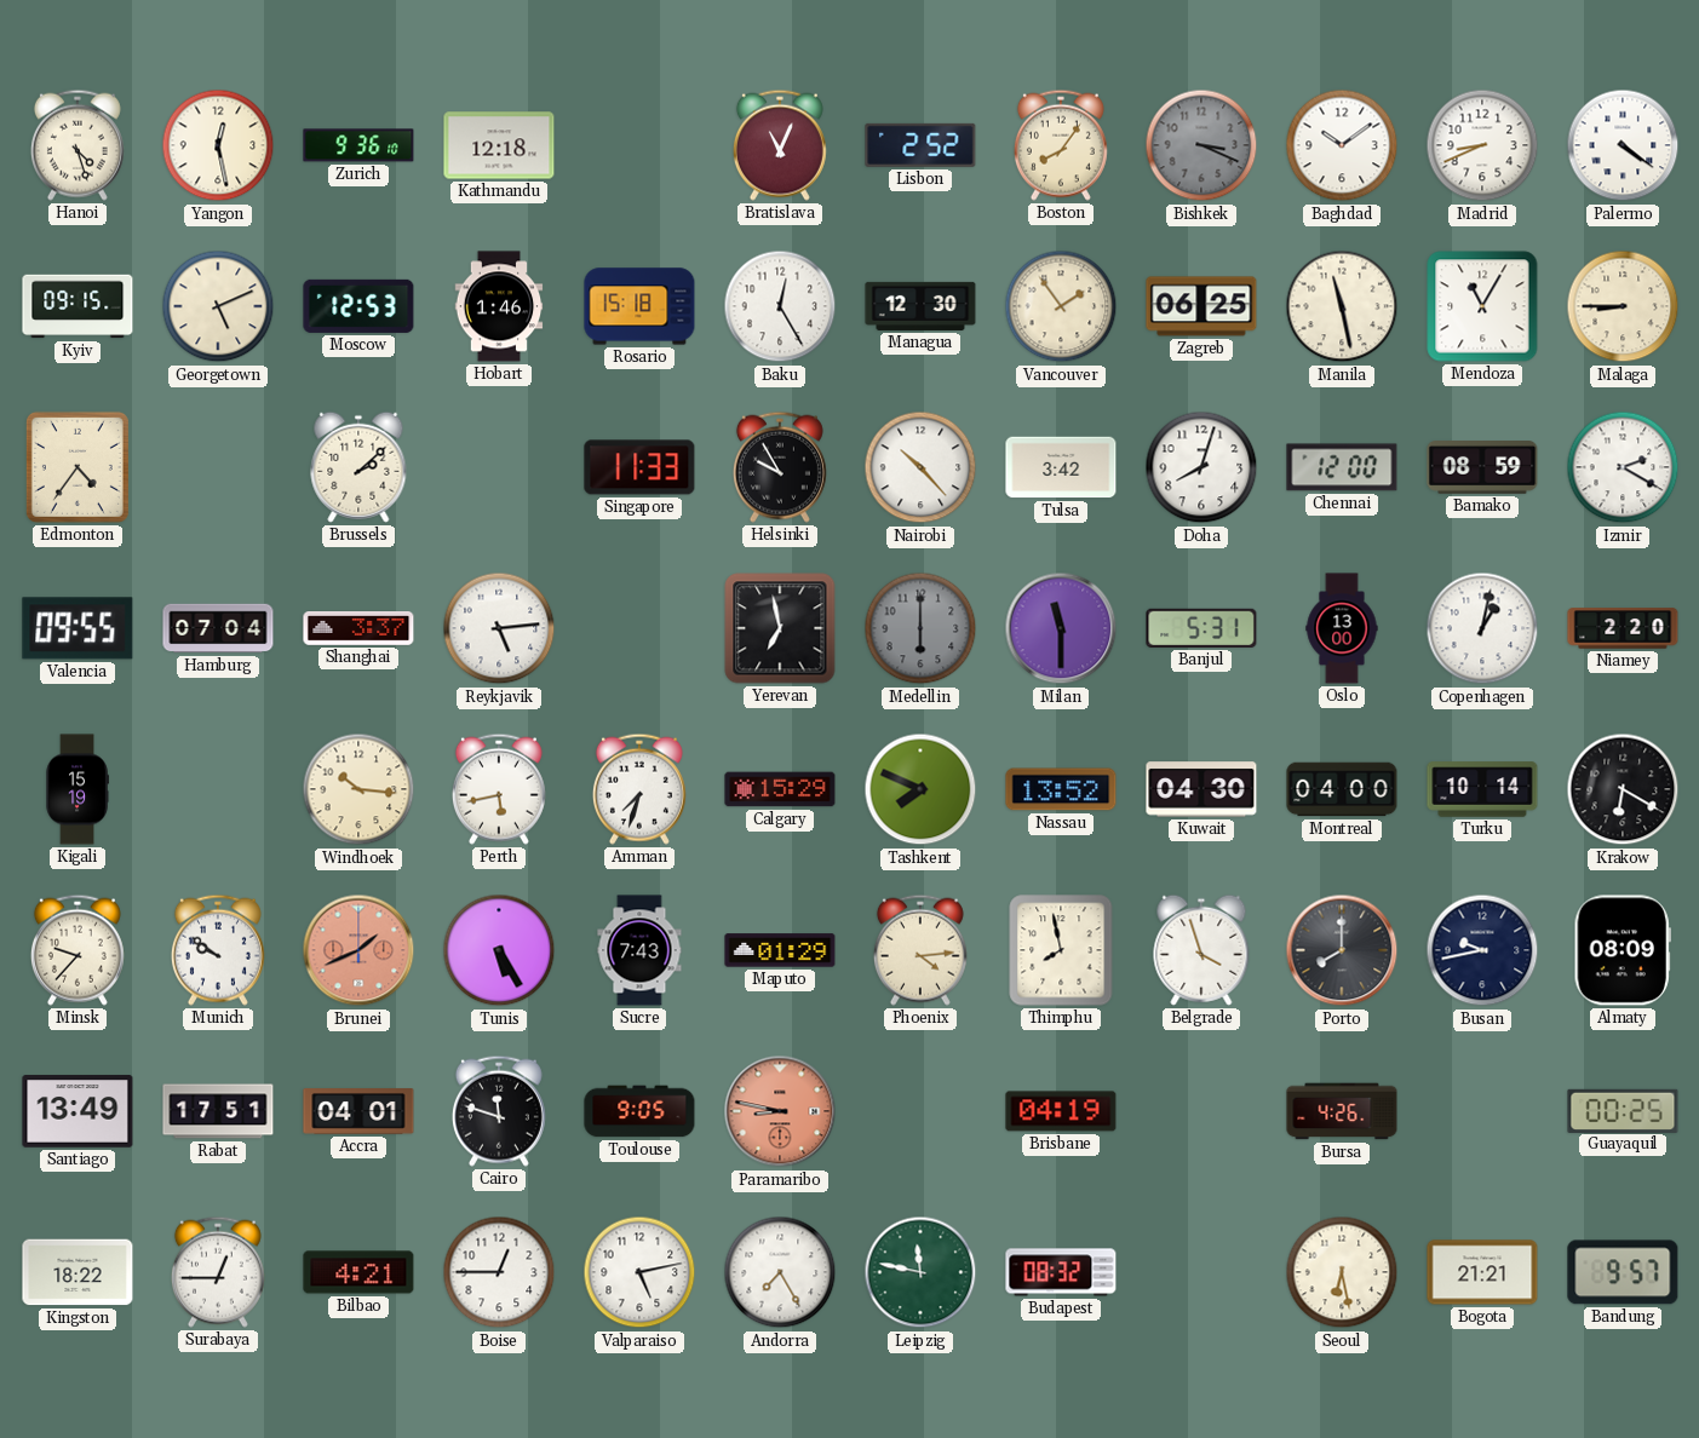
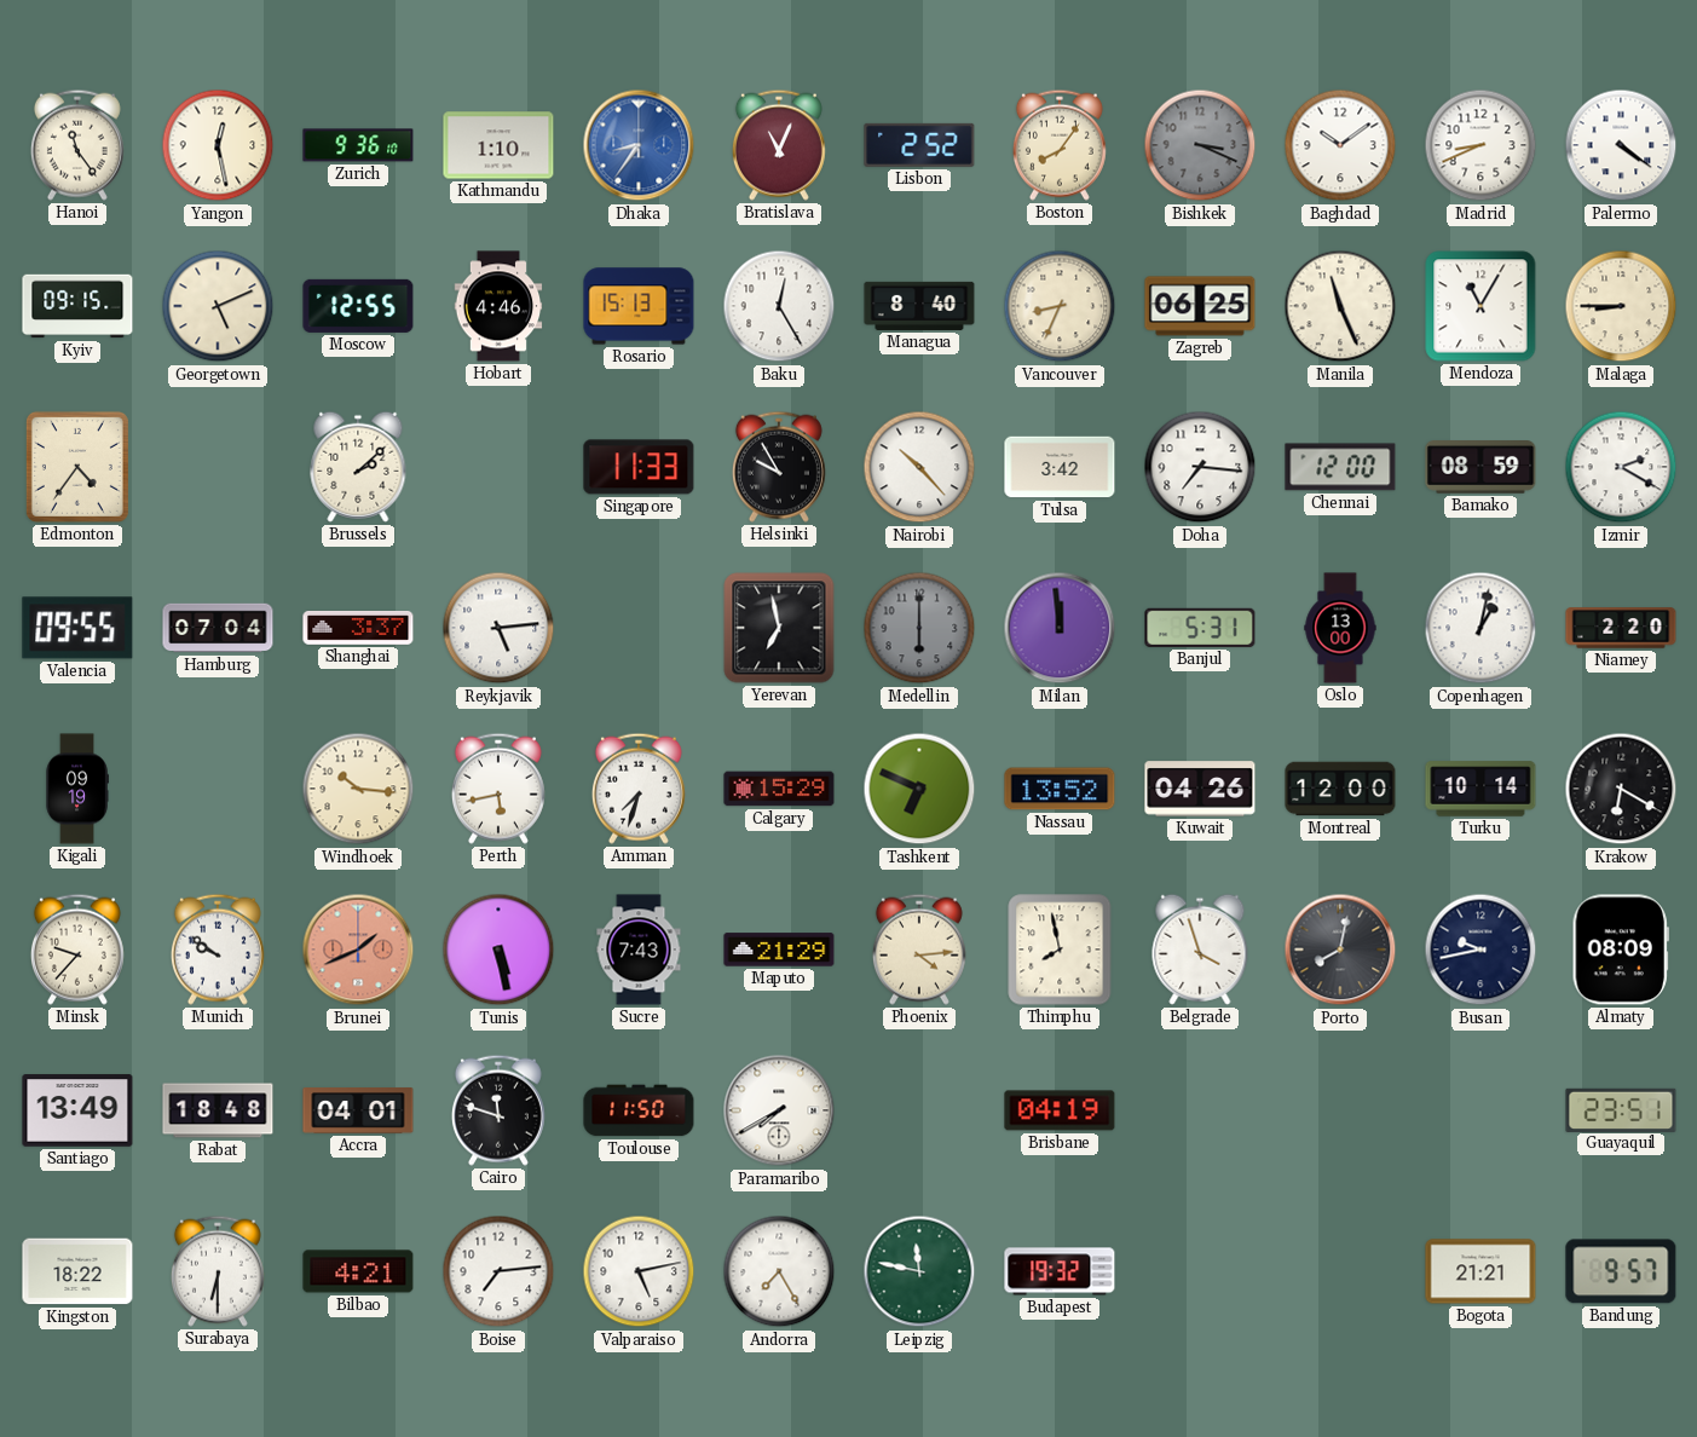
Hanoi: 4:27 -> 11:24 (77, 145)
Kathmandu: 12:18 -> 1:10 (498, 145)
Dhaka: none -> 8:36 (639, 145)
Moscow: 12:53 -> 12:55 (358, 306)
Hobart: 1:46 -> 4:46 (498, 306)
Rosario: 15:18 -> 15:13 (639, 306)
Managua: 12:30 -> 8:40 (919, 306)
Vancouver: 1:54 -> 8:34 (1060, 306)
Manila: 11:28 -> 11:26 (1340, 306)
Doha: 8:03 -> 7:16 (1200, 467)
Milan: 11:30 -> 11:59 (1060, 628)
Kigali: 15:19 -> 09:19 (77, 789)
Tashkent: 7:49 -> 6:49 (919, 789)
Kuwait: 04:30 -> 04:26 (1200, 789)
Montreal: 04:00 -> 12:00 (1340, 789)
Tunis: 5:25 -> 5:28 (498, 950)
Maputo: 01:29 -> 21:29 (779, 950)
Porto: 8:00 -> 8:02 (1340, 950)
Rabat: 17:51 -> 18:48 (218, 1110)
Toulouse: 9:05 -> 11:50 (639, 1110)
Paramaribo: 8:47 -> 7:40 (779, 1110)
Paramaribo dial: salmon -> white (779, 1110)
Bursa: 4:26 -> none (1342, 1111)
Guayaquil: 00:25 -> 23:51 (1621, 1109)
Surabaya: 12:45 -> 6:30 (218, 1271)
Boise: 12:45 -> 7:14 (498, 1271)
Budapest: 08:32 -> 19:32 (1060, 1271)
Seoul: 6:28 -> none (1342, 1272)
